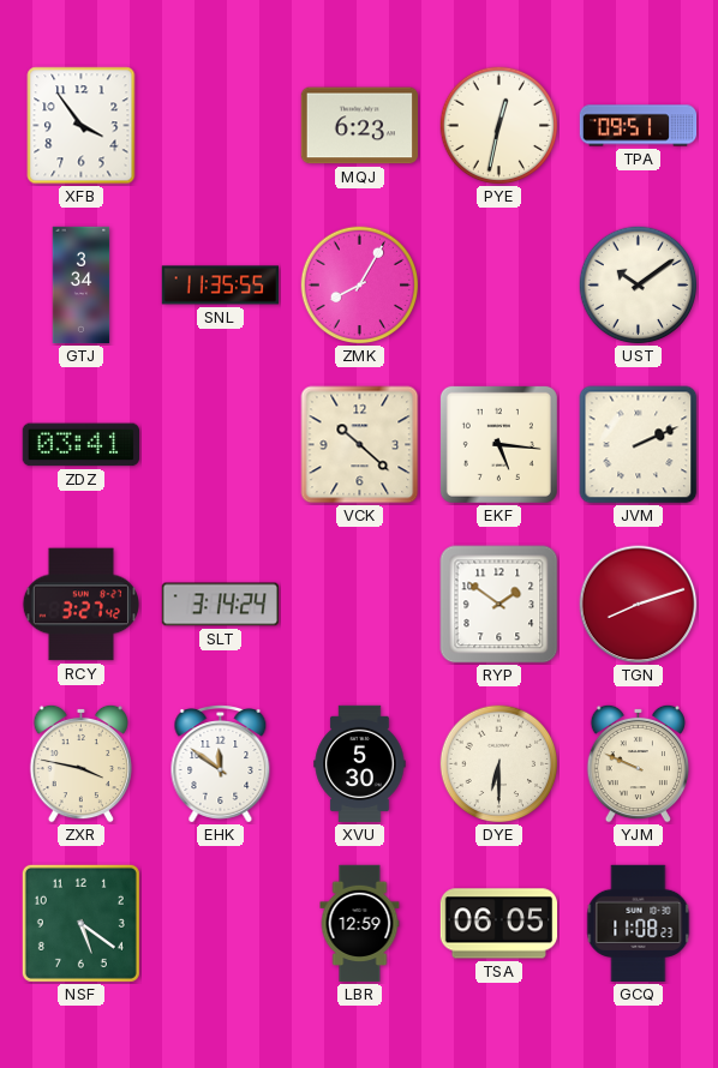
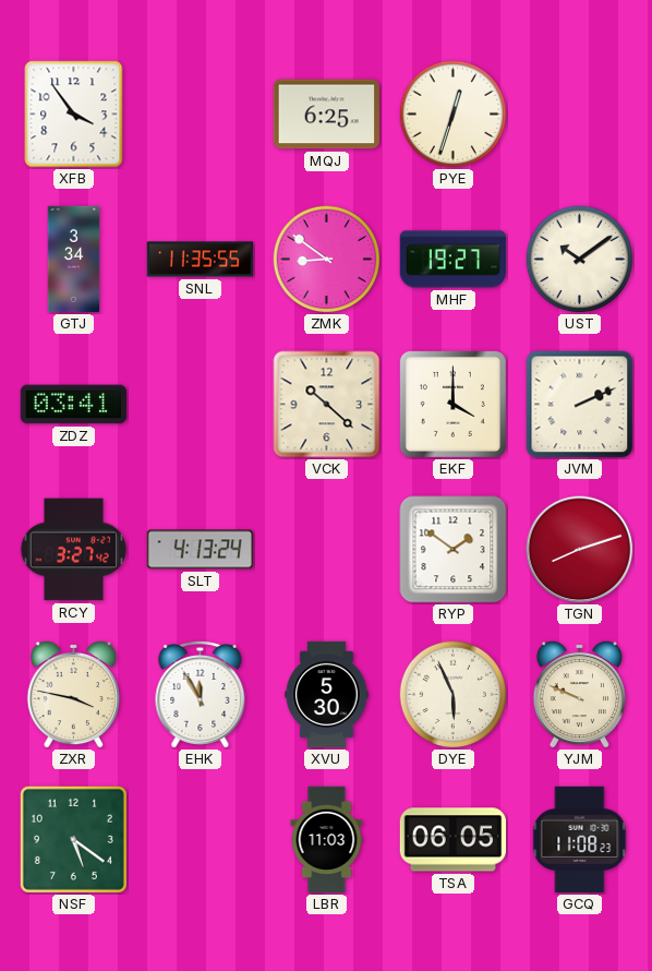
MQJ: 6:23 -> 6:25 (326, 115)
PYE: 12:32 -> 12:33 (454, 115)
TPA: 09:51 -> none (639, 126)
ZMK: 8:05 -> 8:51 (327, 260)
MHF: none -> 19:27 (452, 260)
EKF: 5:16 -> 4:00 (452, 404)
SLT: 3:14 -> 4:13 (201, 550)
EHK: 11:51 -> 11:55 (201, 695)
DYE: 6:30 -> 5:56 (454, 695)
LBR: 12:59 -> 11:03 (327, 840)
